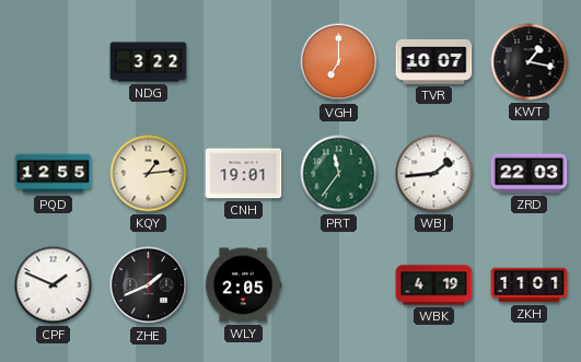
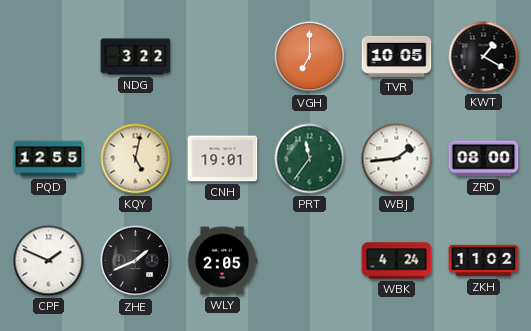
TVR: 10:07 -> 10:05 (397, 56)
KWT: 1:17 -> 1:20 (484, 57)
KQY: 1:14 -> 5:02 (136, 159)
ZRD: 22:03 -> 08:00 (484, 159)
WBK: 4:19 -> 4:24 (397, 261)
ZKH: 11:01 -> 11:02 (484, 261)
